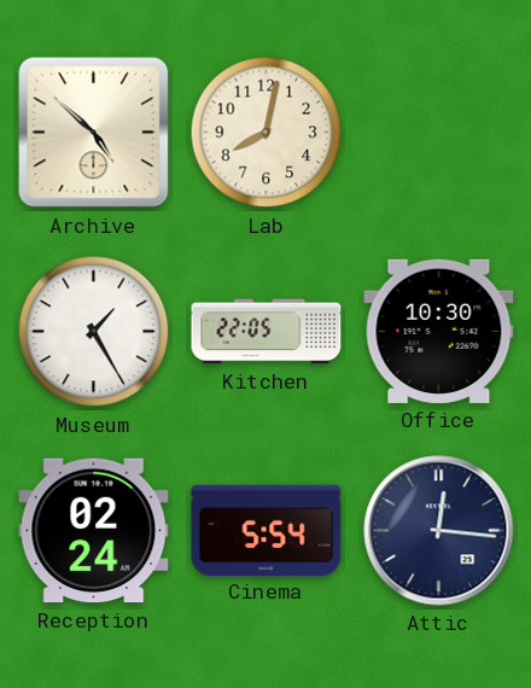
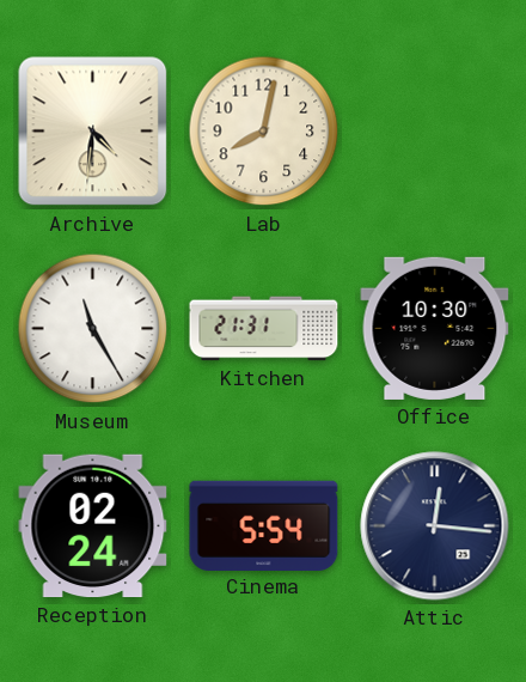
Archive: 4:52 -> 4:31 (93, 132)
Museum: 1:25 -> 11:25 (93, 329)
Kitchen: 22:05 -> 21:31 (264, 329)
